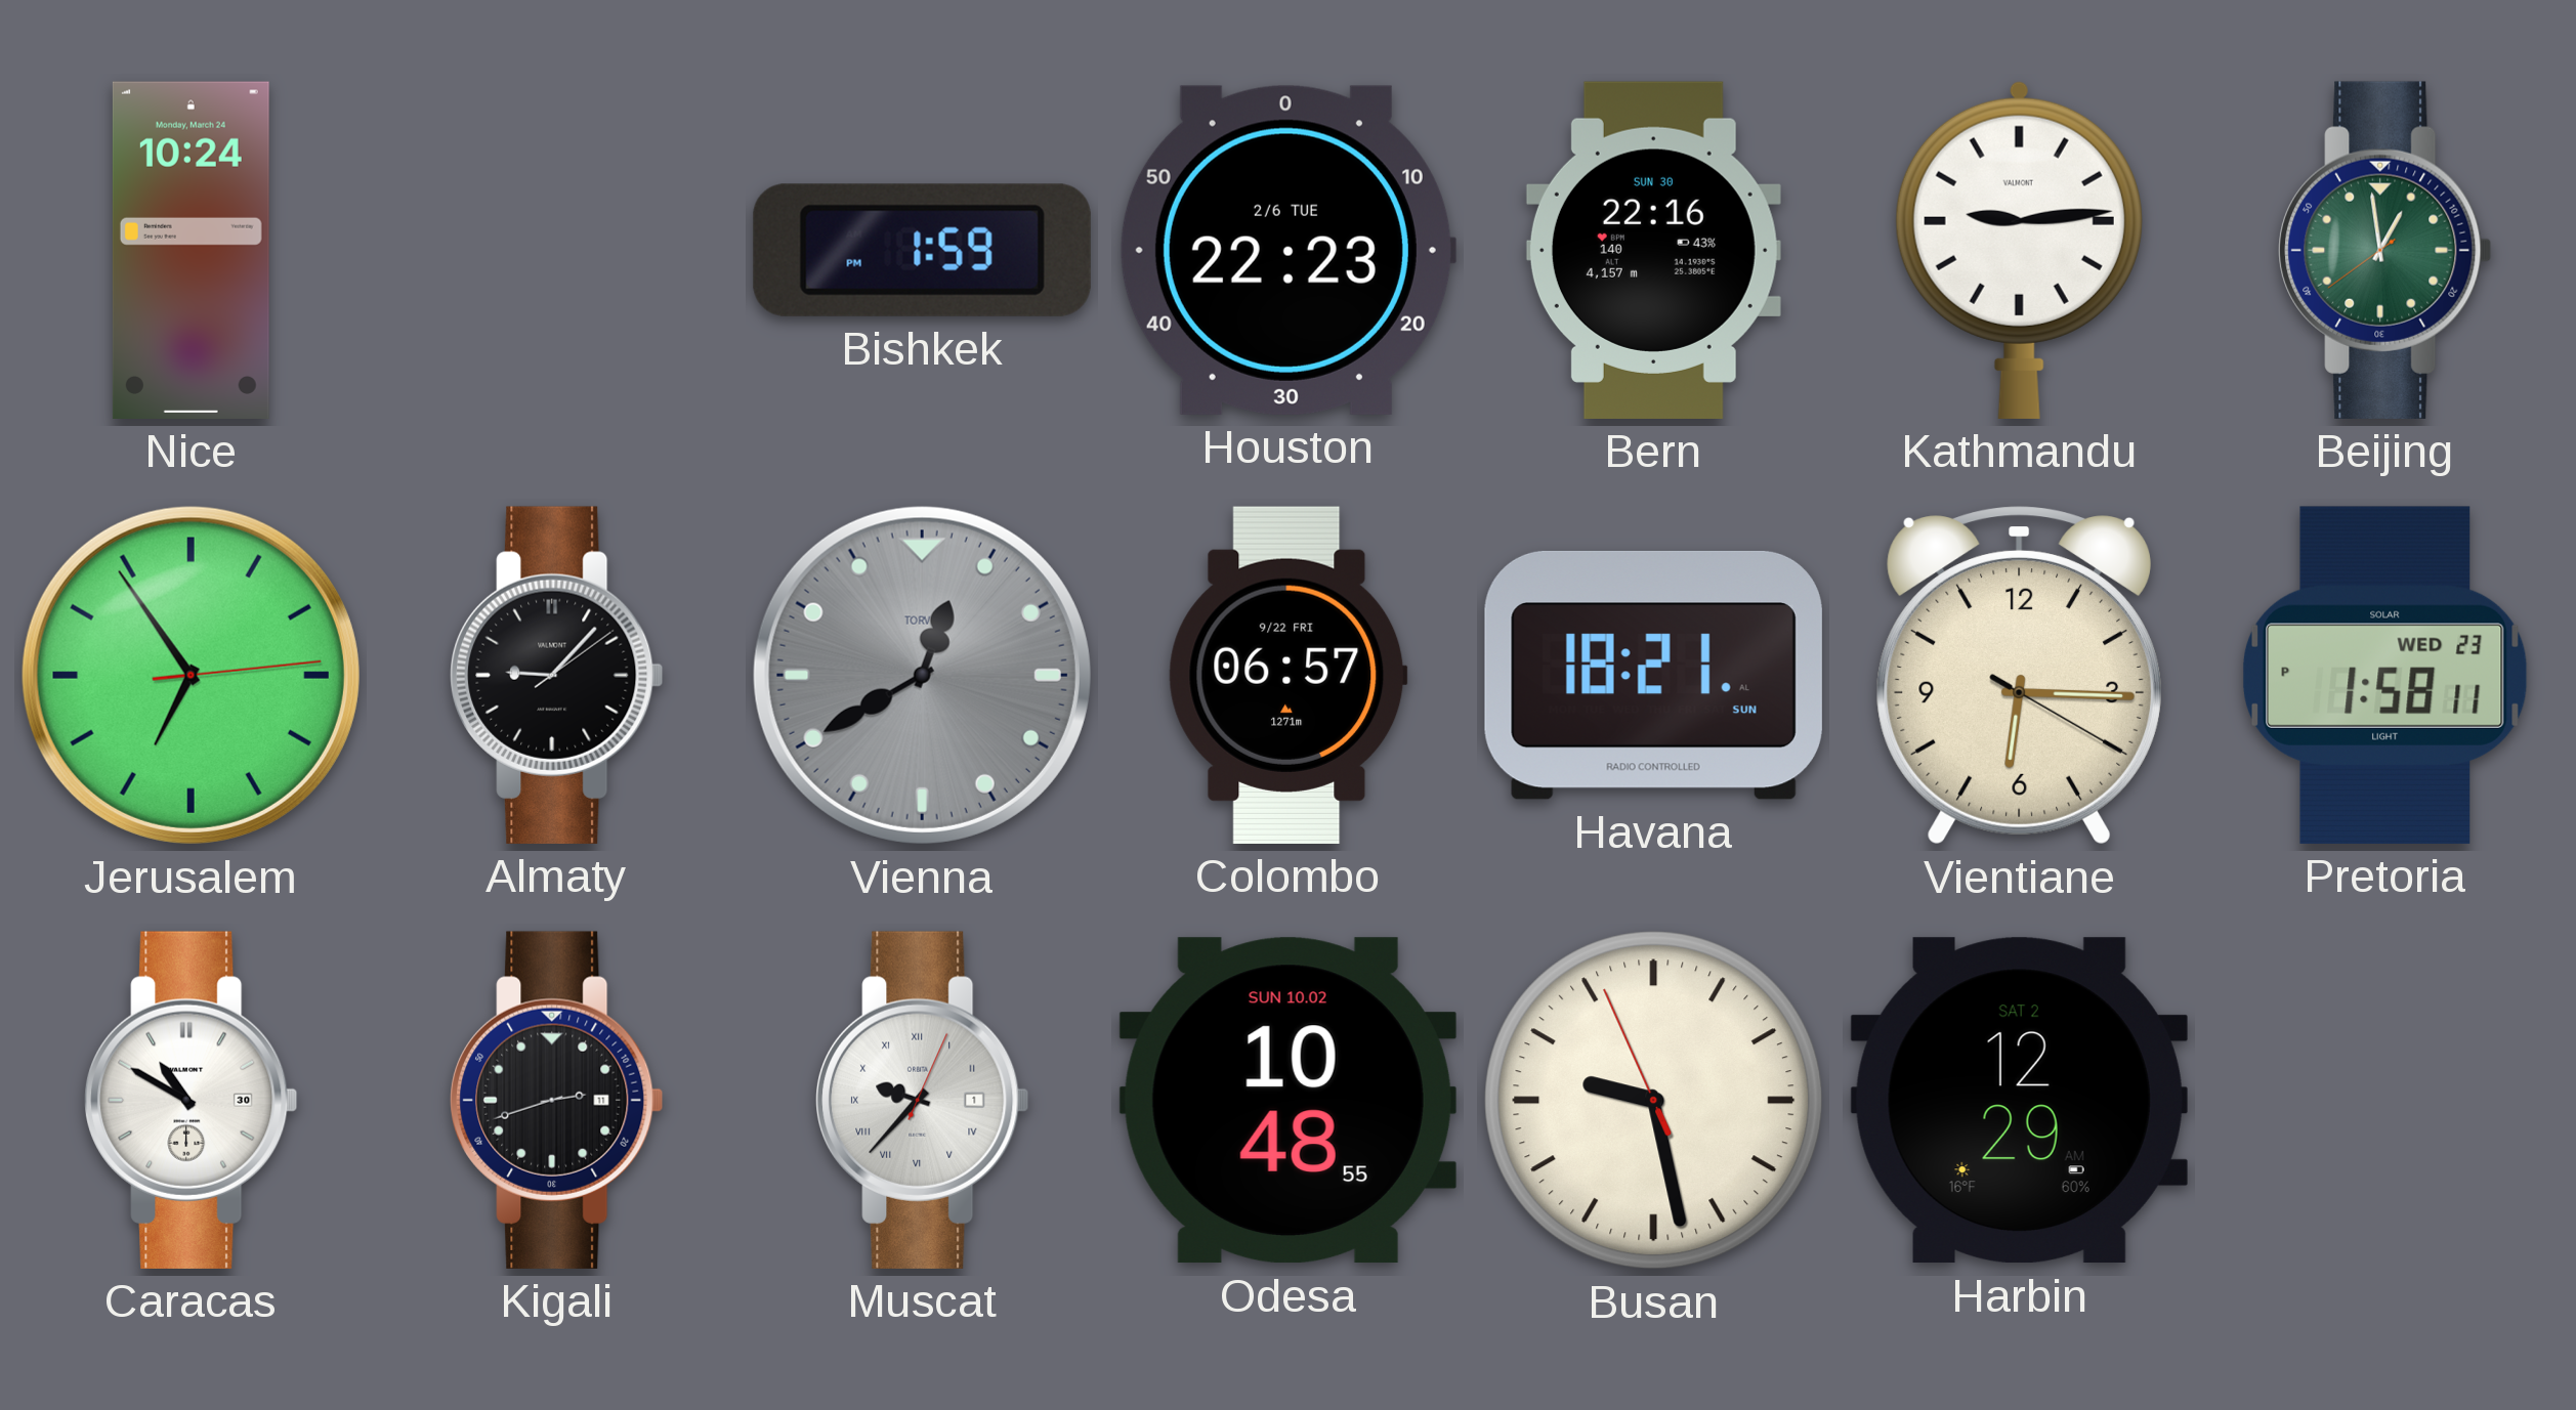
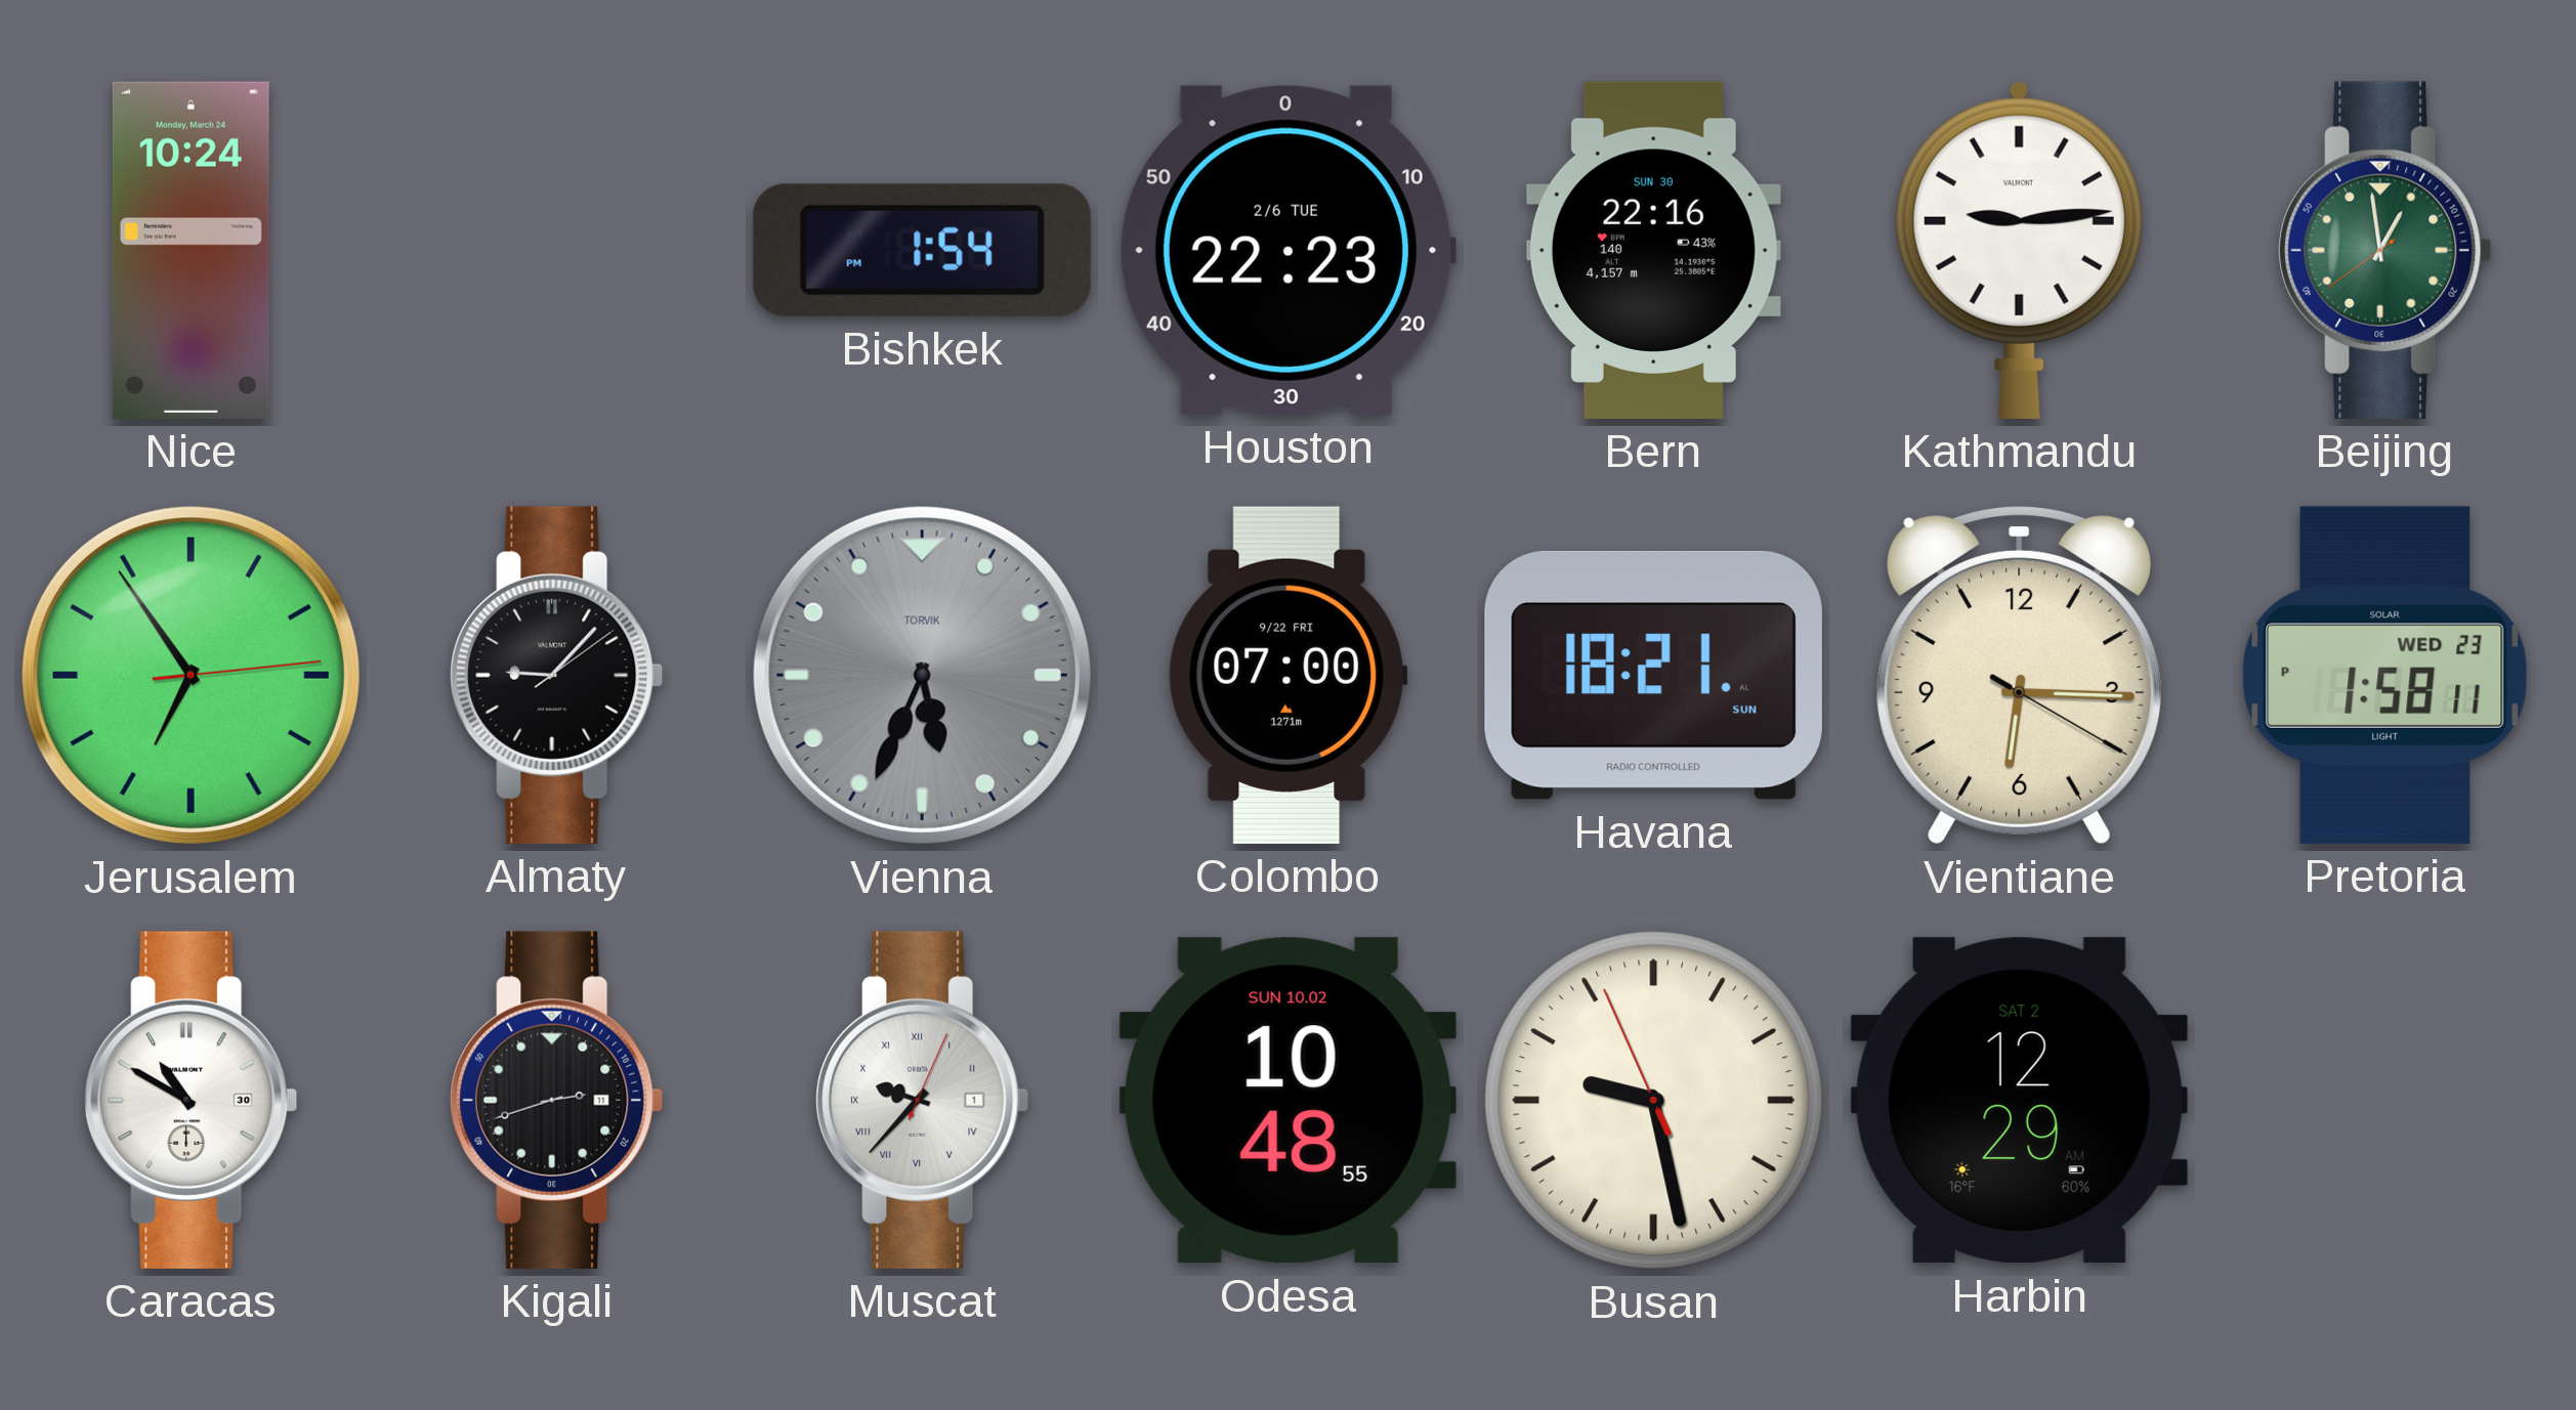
Bishkek: 1:59 -> 1:54 (922, 250)
Vienna: 12:40 -> 5:34 (922, 675)
Colombo: 06:57 -> 07:00 (1287, 675)
